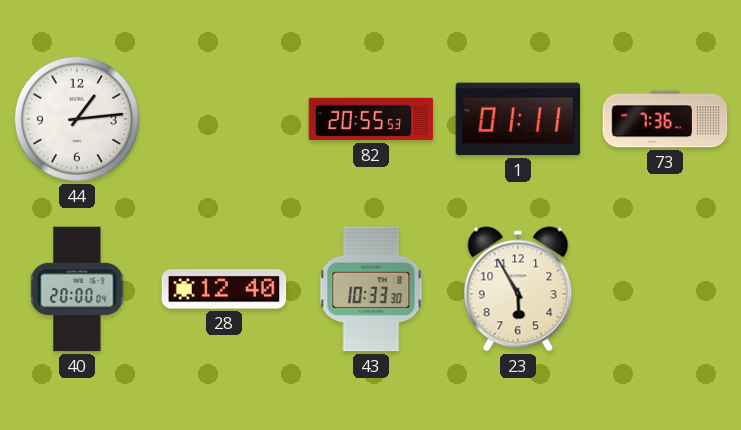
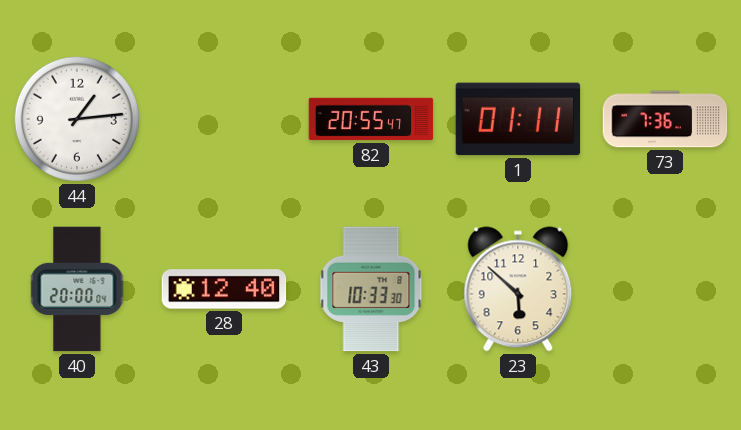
82: 20:55:53 -> 20:55:47 (371, 119)
23: 5:55 -> 5:52 (518, 289)
